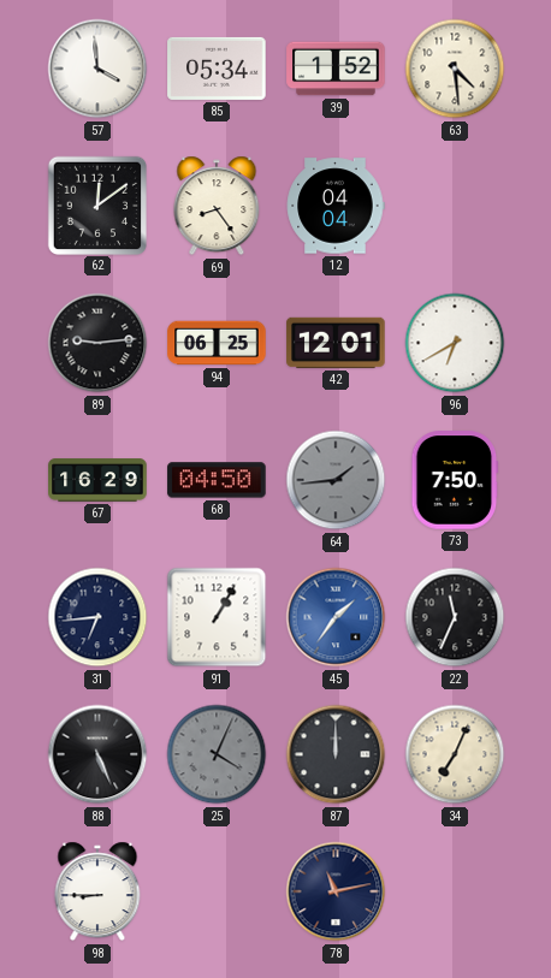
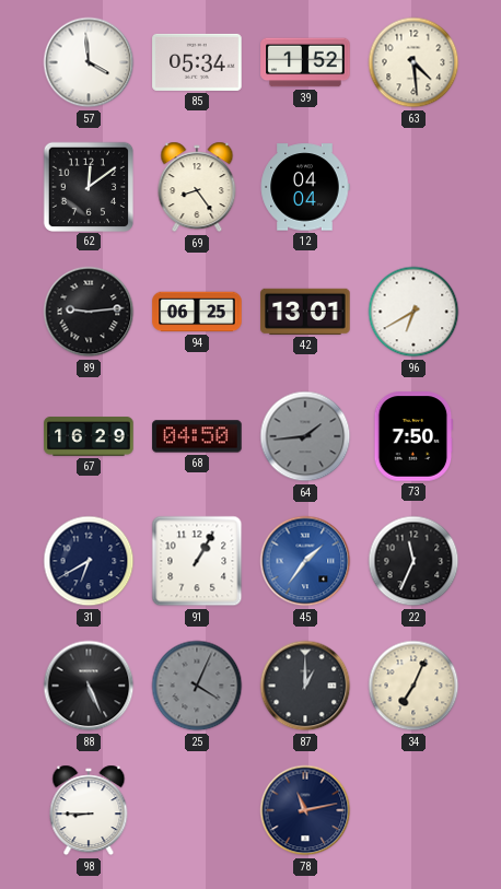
42: 12:01 -> 13:01 (305, 312)
31: 6:44 -> 6:40 (89, 561)
87: 12:00 -> 1:00 (305, 686)
